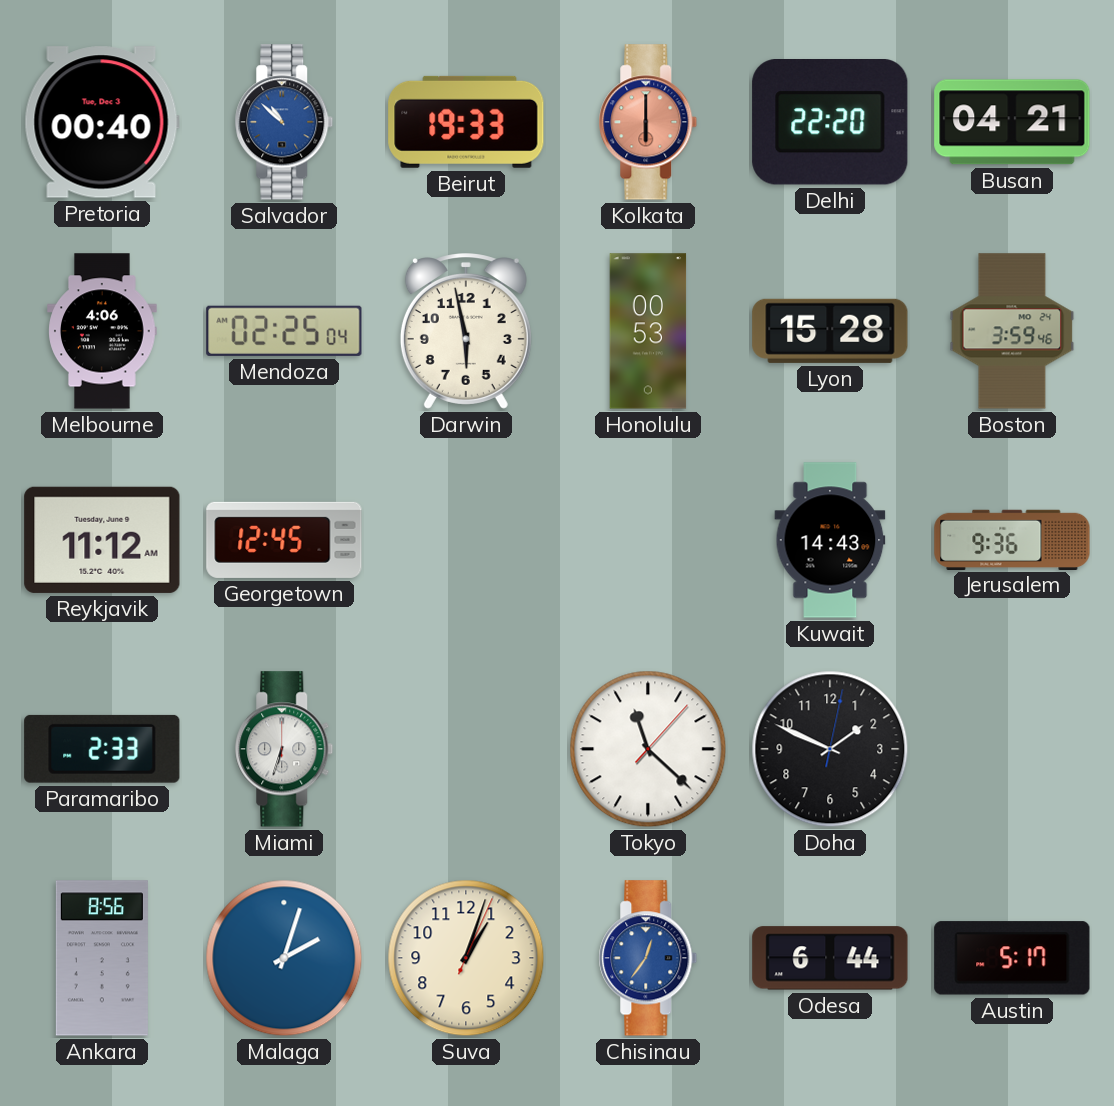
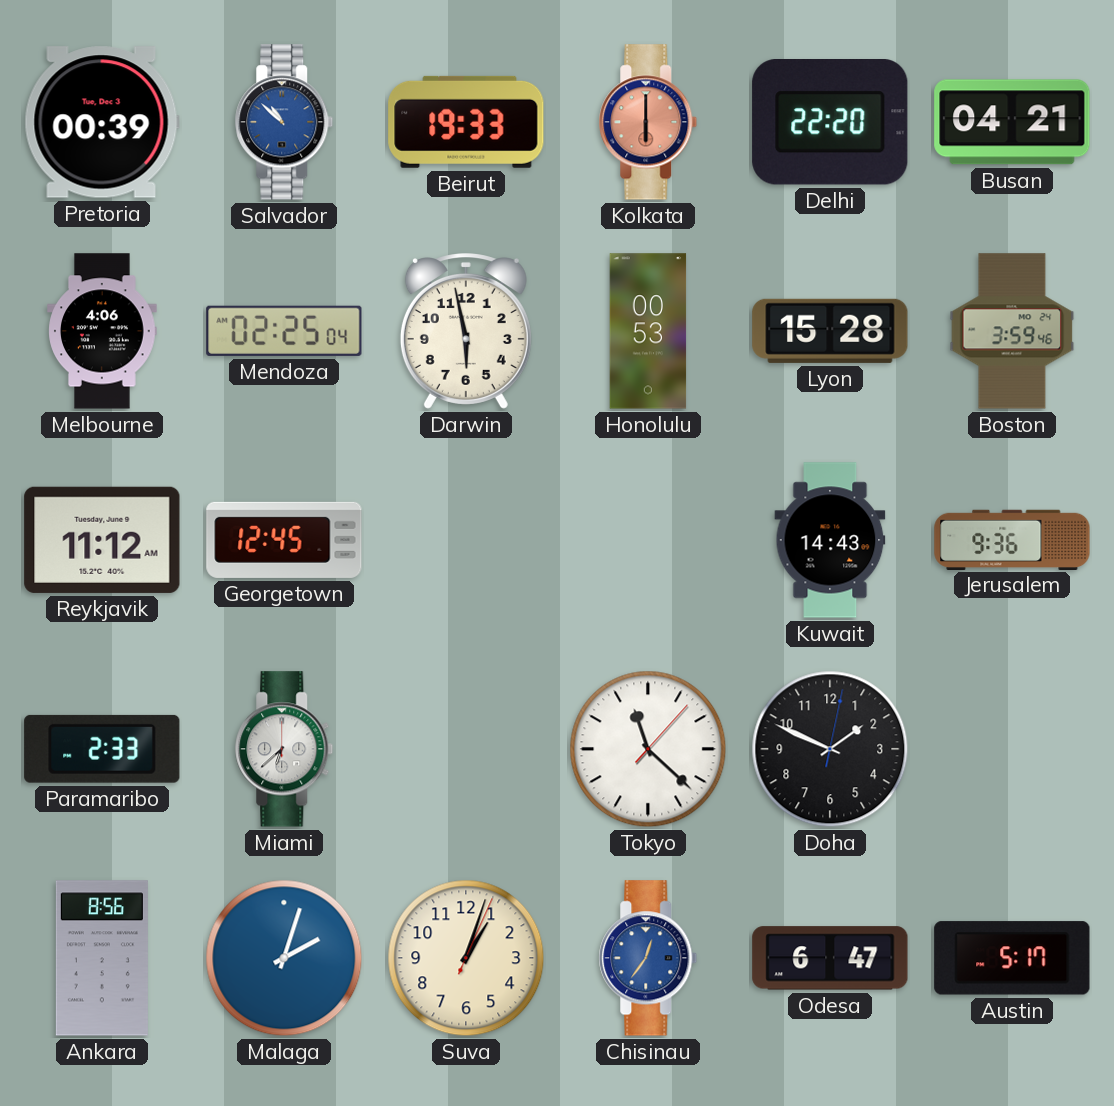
Pretoria: 00:40 -> 00:39 (102, 122)
Miami: 6:33 -> 6:38 (284, 749)
Odesa: 6:44 -> 6:47 (830, 958)
